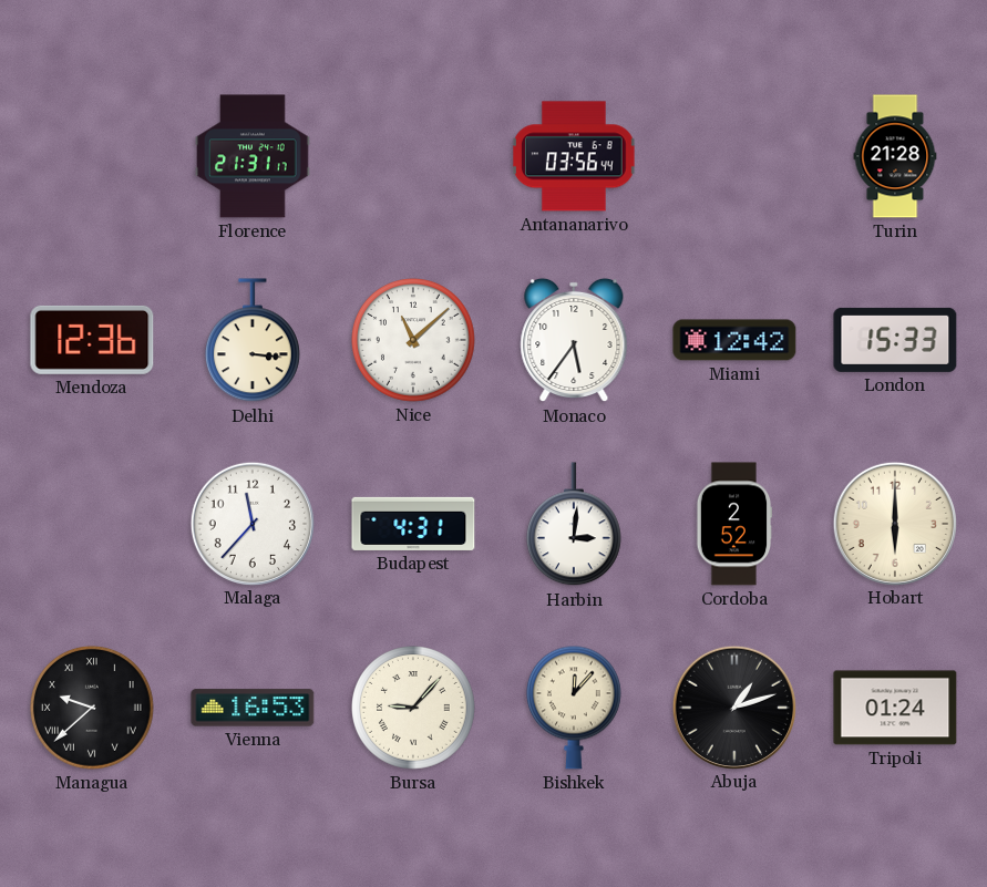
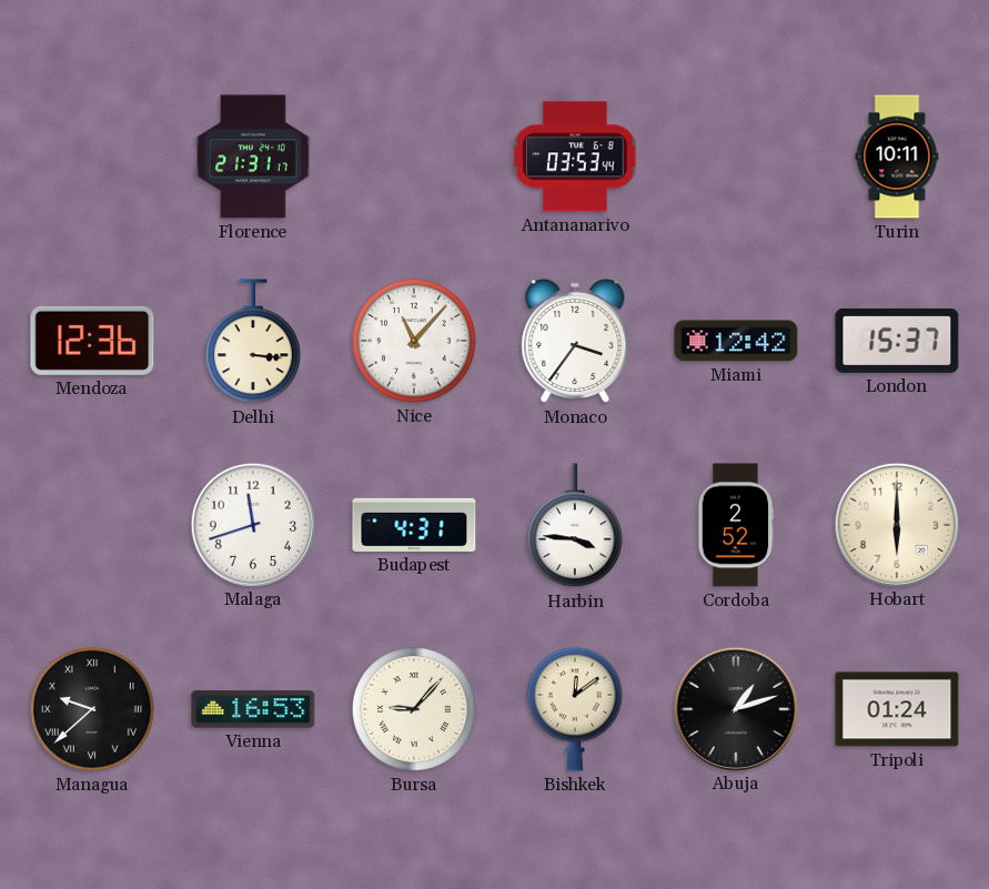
Antananarivo: 03:56 -> 03:53 (576, 156)
Turin: 21:28 -> 10:11 (897, 156)
Nice: 11:08 -> 11:07 (415, 342)
Monaco: 5:36 -> 3:36 (575, 341)
London: 15:33 -> 15:37 (897, 341)
Malaga: 11:37 -> 11:42 (252, 524)
Harbin: 3:01 -> 3:46 (575, 526)
Bishkek: 12:07 -> 12:09 (575, 709)
